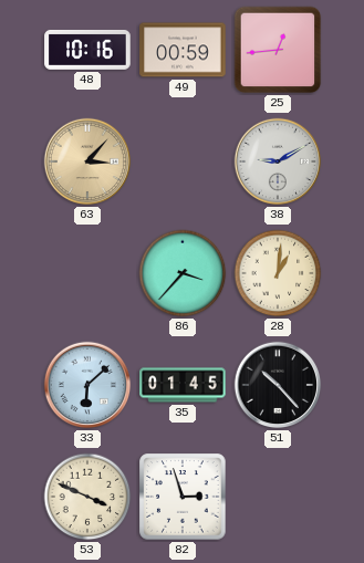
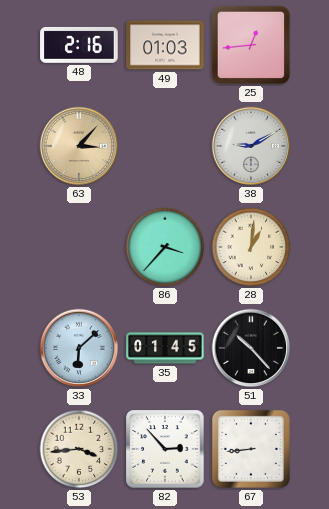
48: 10:16 -> 2:16 (79, 45)
49: 00:59 -> 01:03 (165, 45)
53: 3:49 -> 3:44 (79, 449)
82: 2:57 -> 2:53 (165, 449)
67: none -> 8:44 (251, 449)
